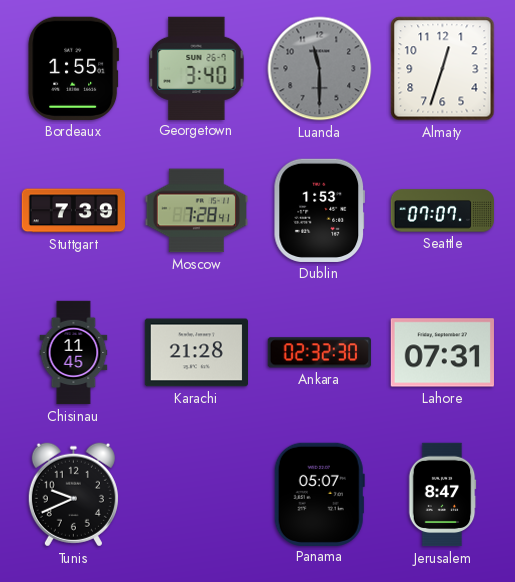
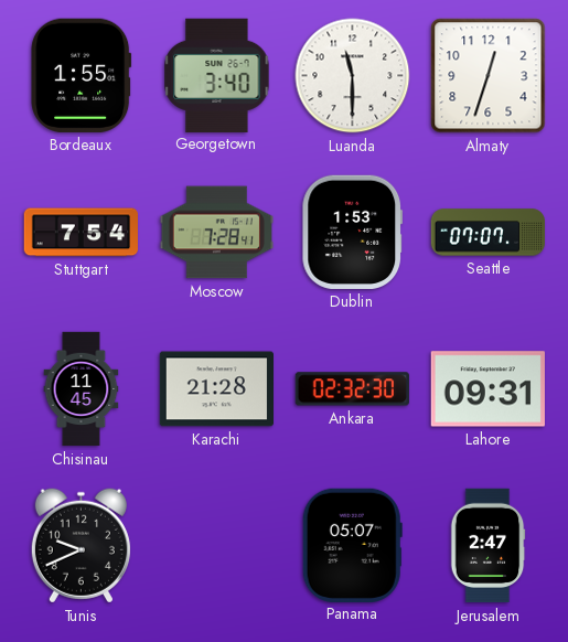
Luanda dial: grey -> white (353, 76)
Stuttgart: 7:39 -> 7:54 (82, 233)
Lahore: 07:31 -> 09:31 (487, 389)
Jerusalem: 8:47 -> 2:47 (487, 546)
